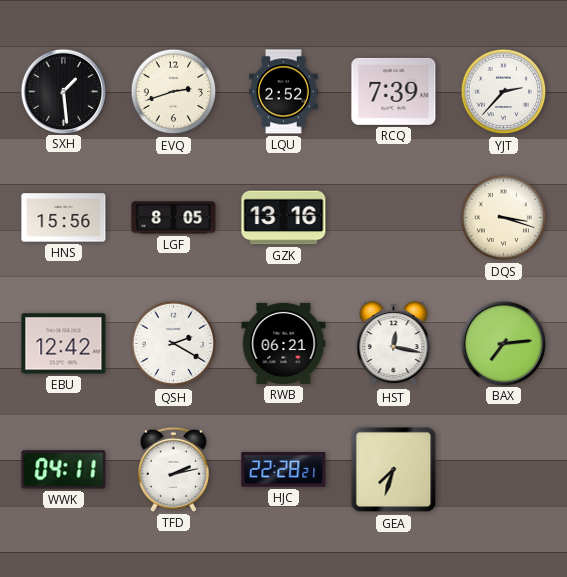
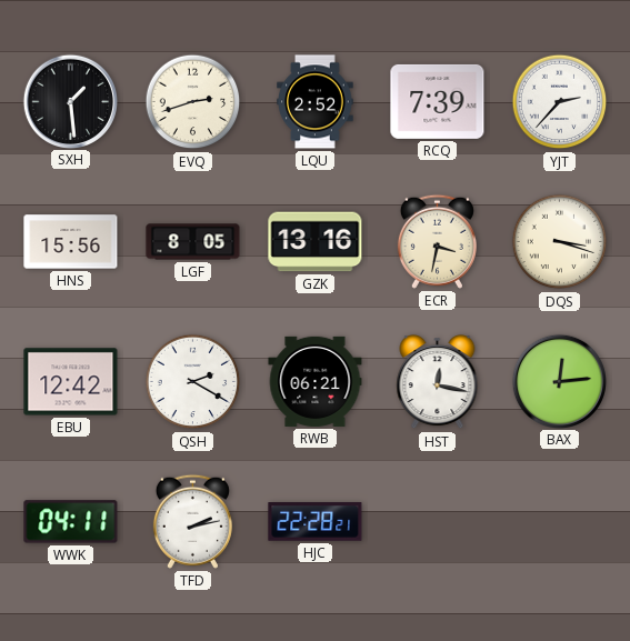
ECR: none -> 3:32 (437, 241)
BAX: 7:14 -> 12:14 (559, 381)
GEA: 7:33 -> none (394, 470)
